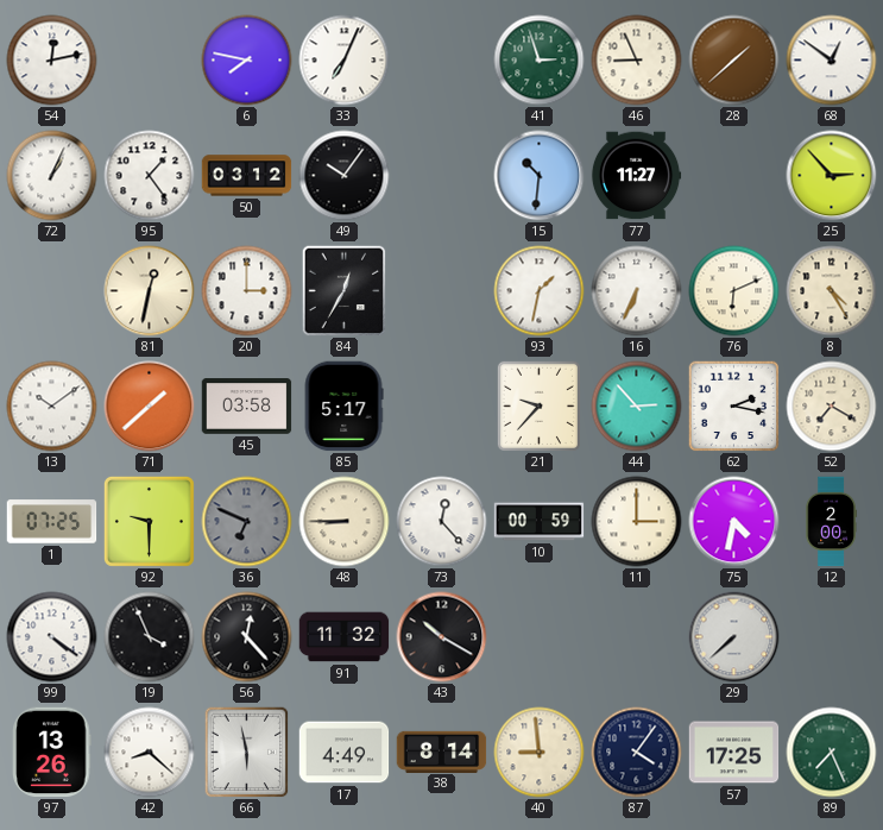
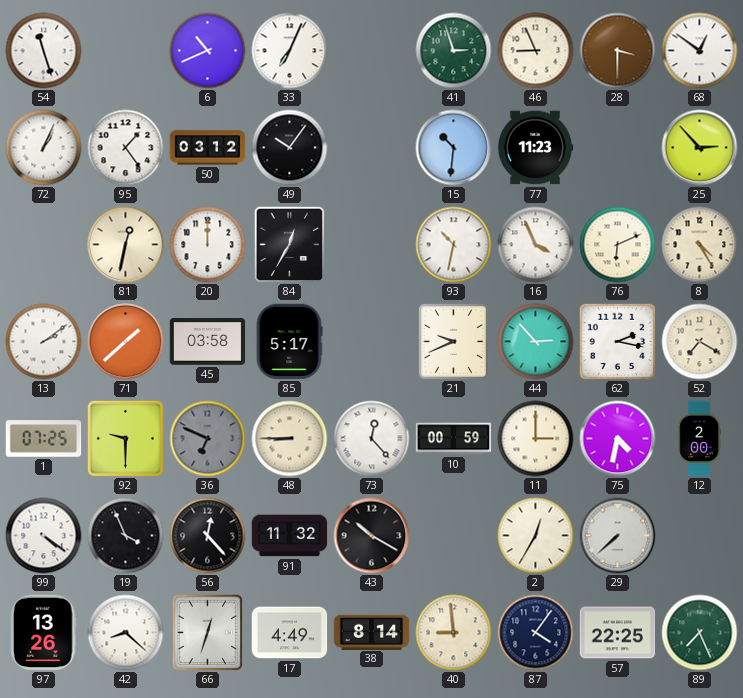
54: 12:13 -> 11:27 (44, 51)
6: 7:47 -> 10:41 (208, 51)
28: 1:38 -> 3:30 (618, 51)
77: 11:27 -> 11:23 (535, 148)
20: 3:00 -> 12:00 (208, 245)
93: 1:32 -> 10:32 (454, 245)
16: 6:34 -> 3:56 (536, 245)
13: 10:09 -> 2:09 (44, 342)
21: 9:37 -> 9:41 (453, 341)
2: none -> 12:35 (536, 536)
66: 5:58 -> 12:33 (208, 633)
57: 17:25 -> 22:25 (618, 633)
